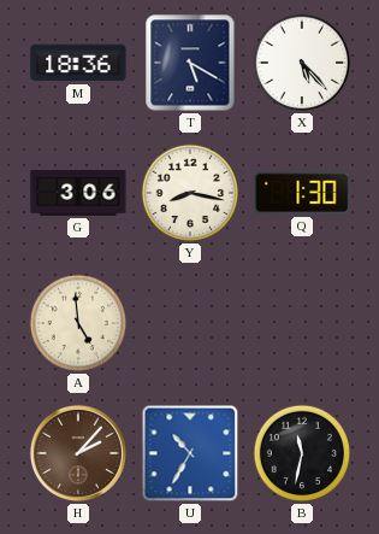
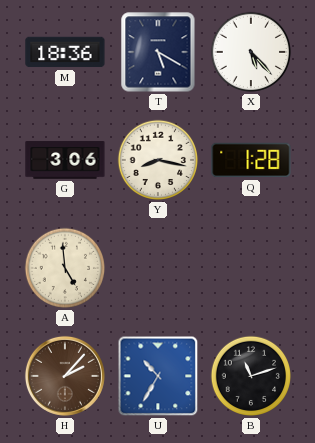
Q: 1:30 -> 1:28 (251, 160)
B: 11:32 -> 11:12 (251, 376)
